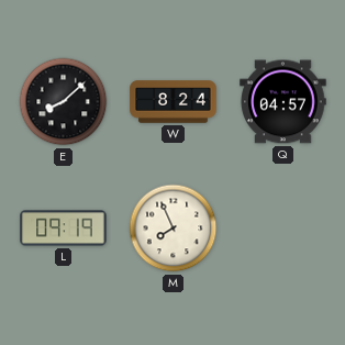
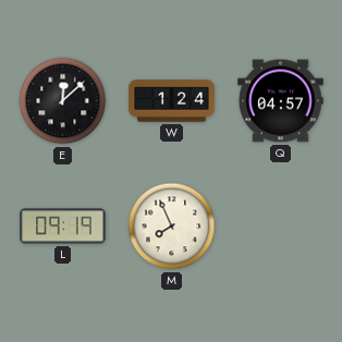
E: 8:08 -> 12:08 (63, 101)
W: 8:24 -> 1:24 (172, 101)
